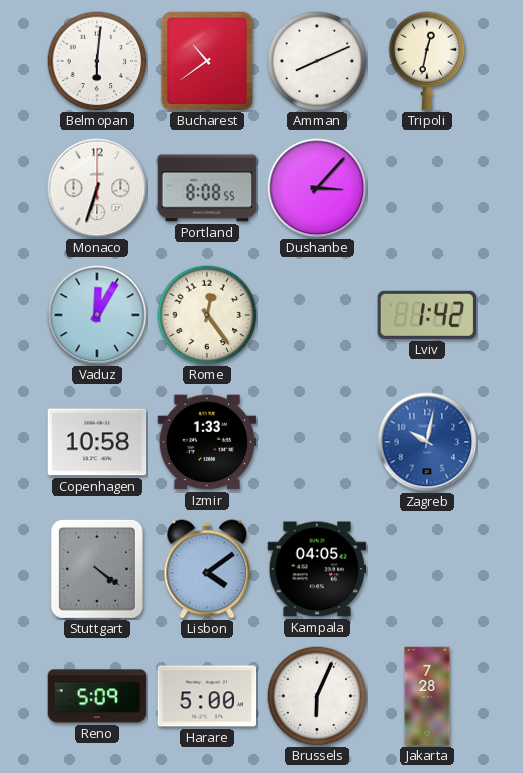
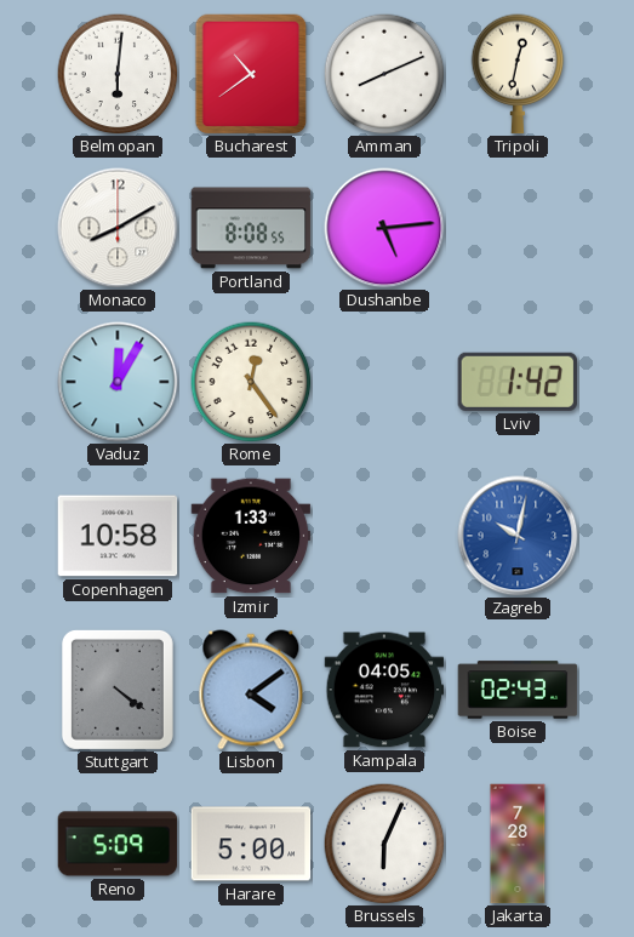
Monaco: 6:33 -> 8:10 (118, 228)
Dushanbe: 3:07 -> 5:14 (384, 228)
Boise: none -> 02:43 (518, 690)
